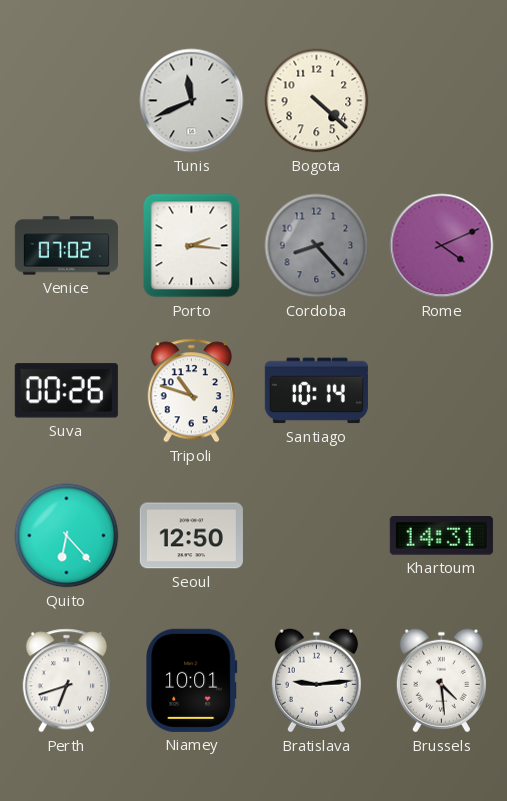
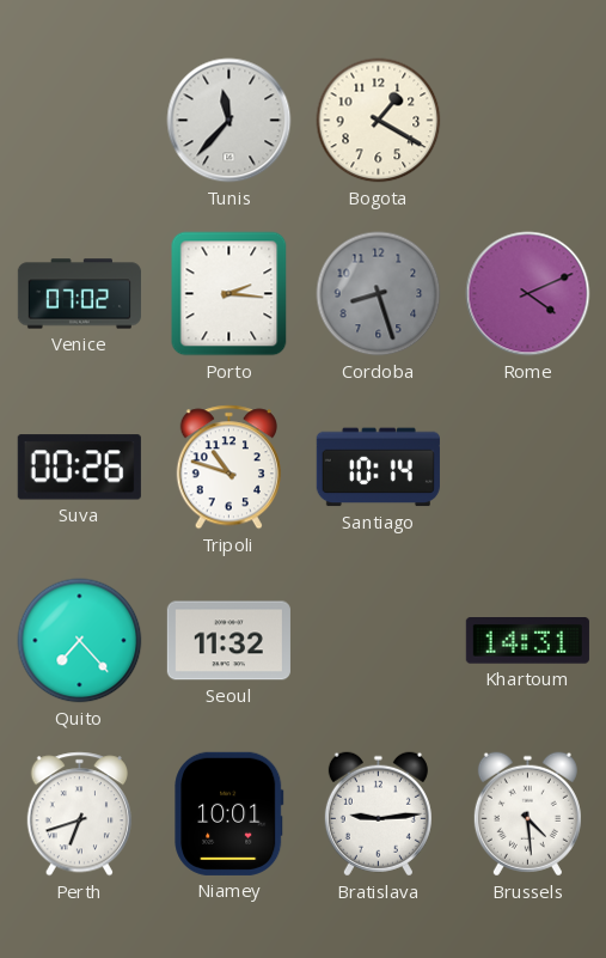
Tunis: 11:41 -> 11:37 (229, 121)
Bogota: 4:22 -> 1:20 (379, 121)
Cordoba: 8:23 -> 8:27 (379, 294)
Quito: 6:23 -> 7:23 (80, 641)
Seoul: 12:50 -> 11:32 (228, 641)
